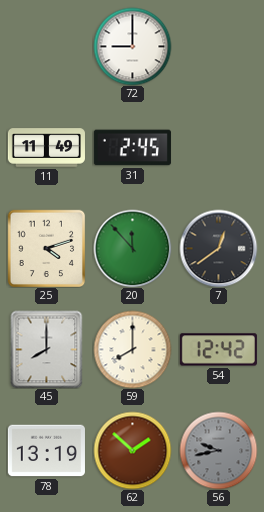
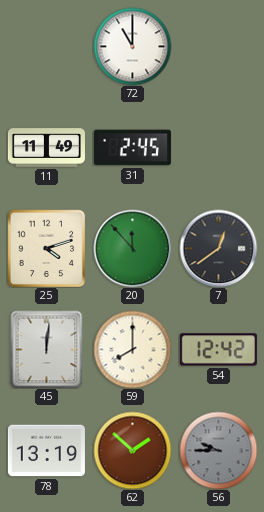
72: 9:00 -> 11:00 (132, 46)
45: 8:00 -> 12:01 (47, 349)
56: 9:43 -> 9:45 (218, 450)
